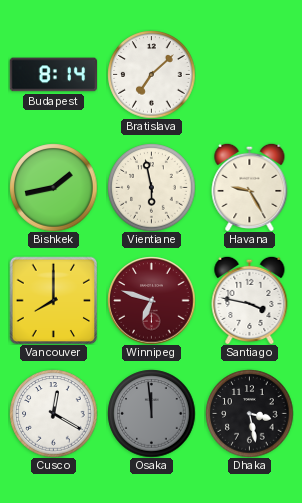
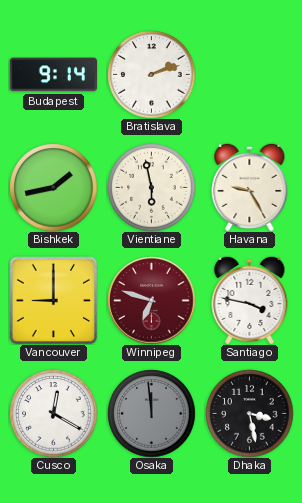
Budapest: 8:14 -> 9:14 (53, 75)
Bratislava: 7:08 -> 2:12 (151, 74)
Vancouver: 8:00 -> 9:00 (53, 300)
